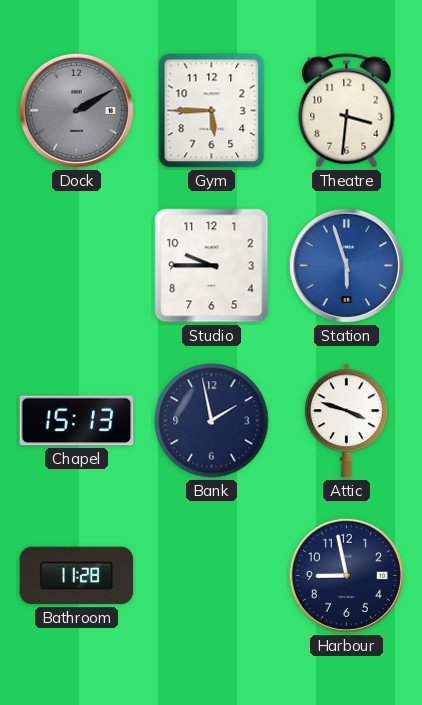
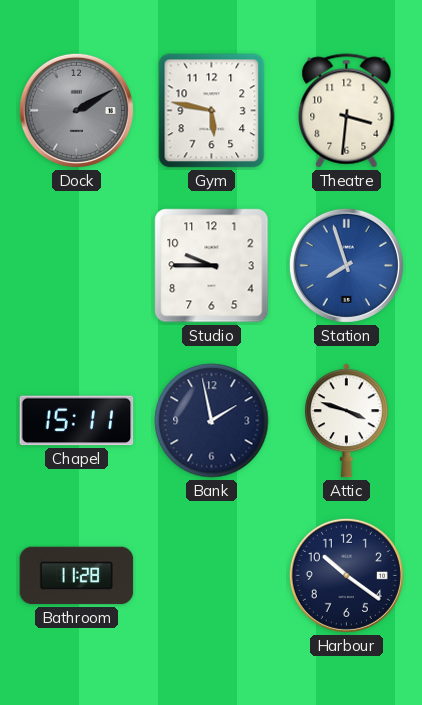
Gym: 5:45 -> 5:47 (212, 111)
Station: 5:57 -> 7:57 (346, 265)
Chapel: 15:13 -> 15:11 (77, 421)
Harbour: 8:58 -> 10:21 (346, 575)
